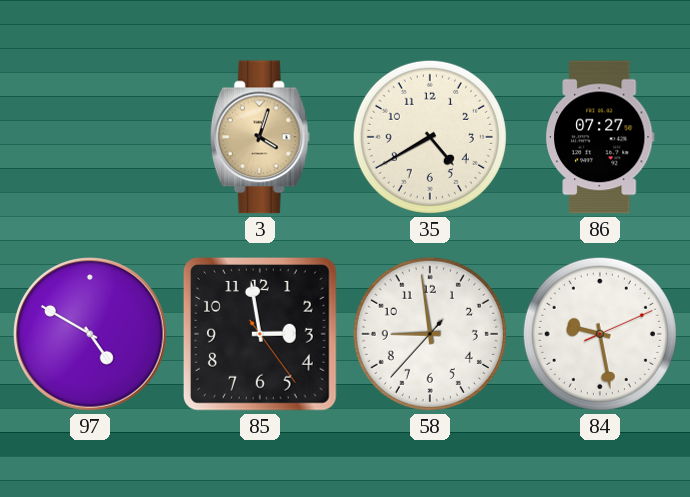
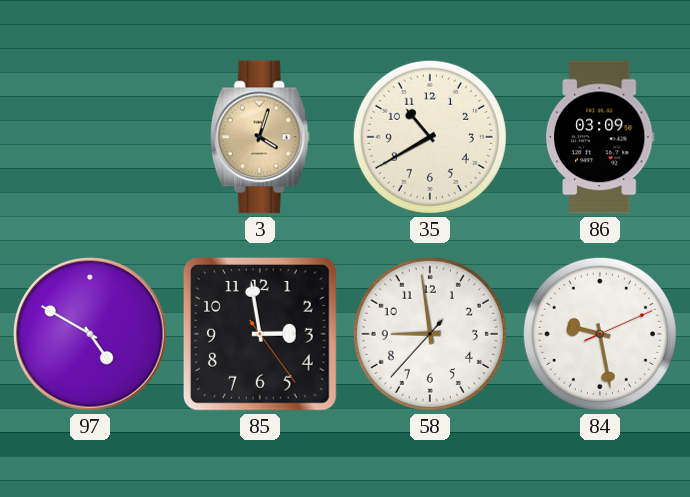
35: 4:40 -> 10:40 (430, 137)
86: 07:27 -> 03:09 (600, 137)
